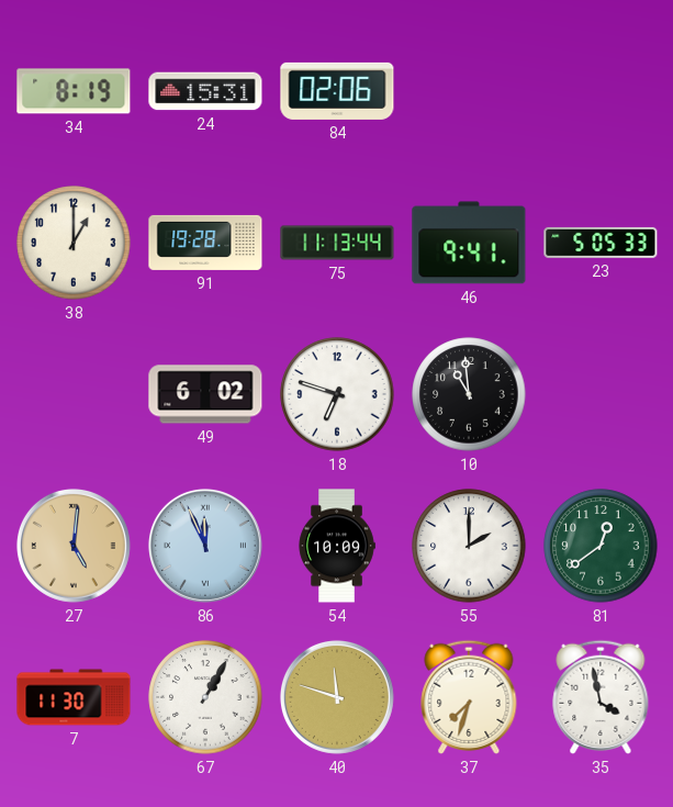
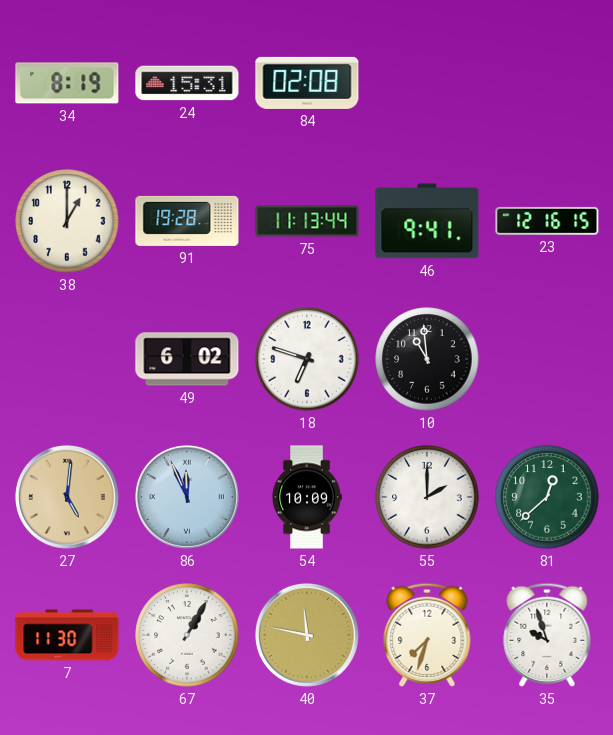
84: 02:06 -> 02:08 (307, 83)
23: 5:05 -> 12:16 (547, 221)
81: 12:39 -> 12:38 (547, 497)
40: 11:48 -> 11:47 (307, 635)
35: 3:58 -> 9:57 (547, 635)
